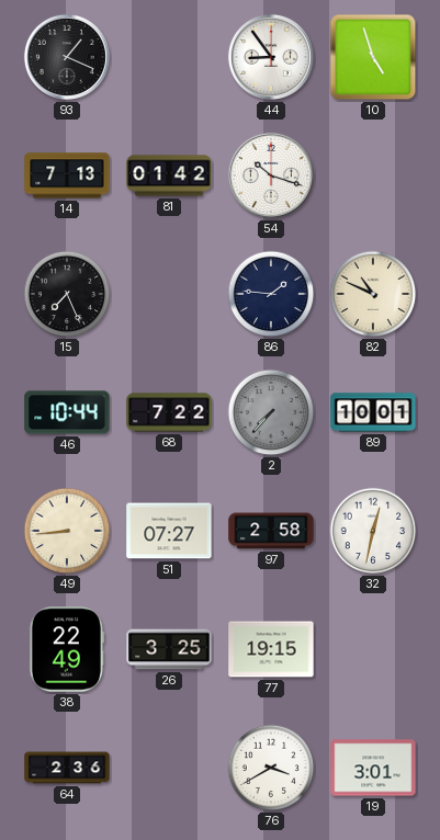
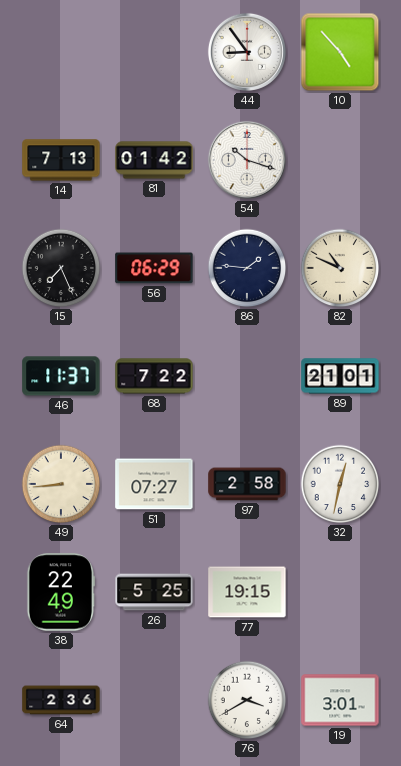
93: 1:19 -> none (67, 57)
10: 4:57 -> 4:53 (340, 52)
56: none -> 06:29 (154, 268)
46: 10:44 -> 11:37 (61, 376)
2: 7:37 -> none (271, 412)
89: 10:01 -> 21:01 (340, 376)
26: 3:25 -> 5:25 (154, 592)
